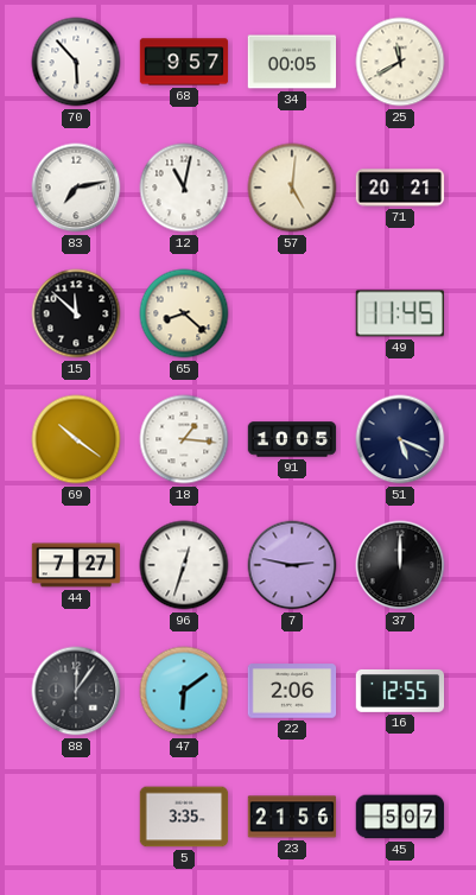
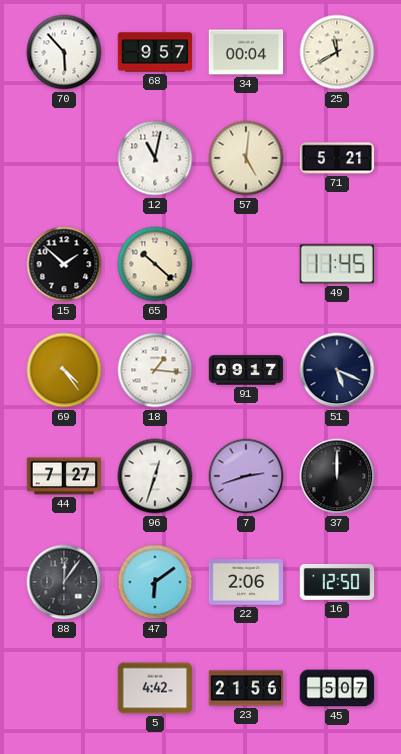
34: 00:05 -> 00:04 (246, 52)
83: 7:13 -> none (76, 188)
71: 20:21 -> 5:21 (337, 158)
15: 11:52 -> 1:52 (64, 264)
65: 8:22 -> 10:22 (155, 264)
69: 10:21 -> 4:24 (64, 370)
91: 10:05 -> 09:17 (246, 370)
7: 2:47 -> 2:42 (246, 476)
16: 12:55 -> 12:50 (337, 582)
5: 3:35 -> 4:42 (155, 688)
